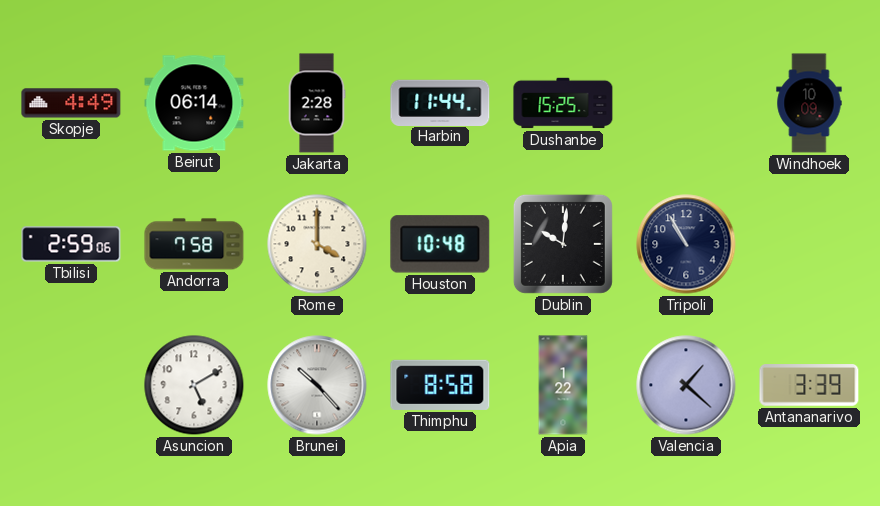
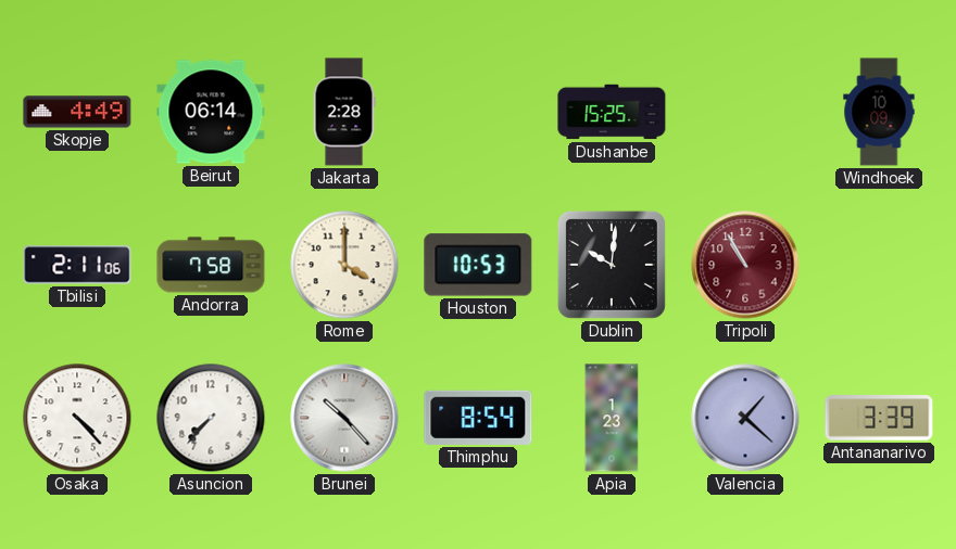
Harbin: 11:44 -> none (440, 102)
Tbilisi: 2:59 -> 2:11 (77, 265)
Houston: 10:48 -> 10:53 (478, 265)
Tripoli dial: navy -> burgundy (745, 265)
Osaka: none -> 4:23 (77, 418)
Asuncion: 5:10 -> 7:37 (211, 418)
Thimphu: 8:58 -> 8:54 (478, 418)
Apia: 1:22 -> 1:23 (612, 418)
